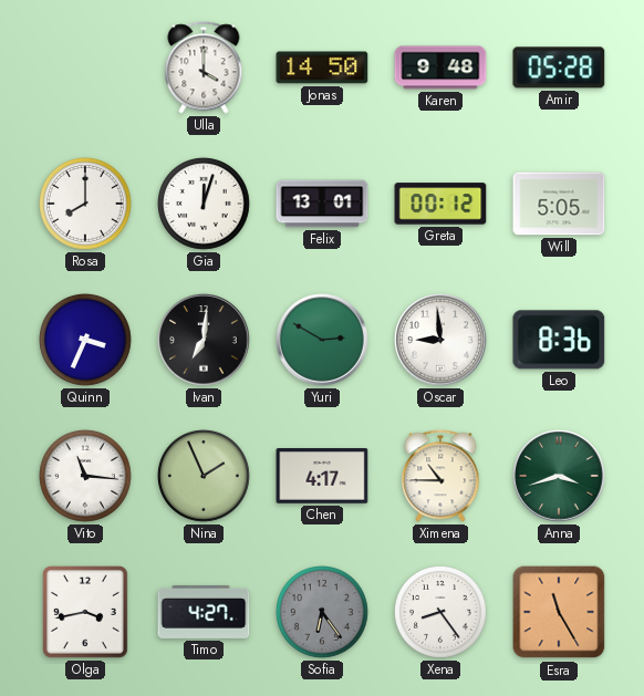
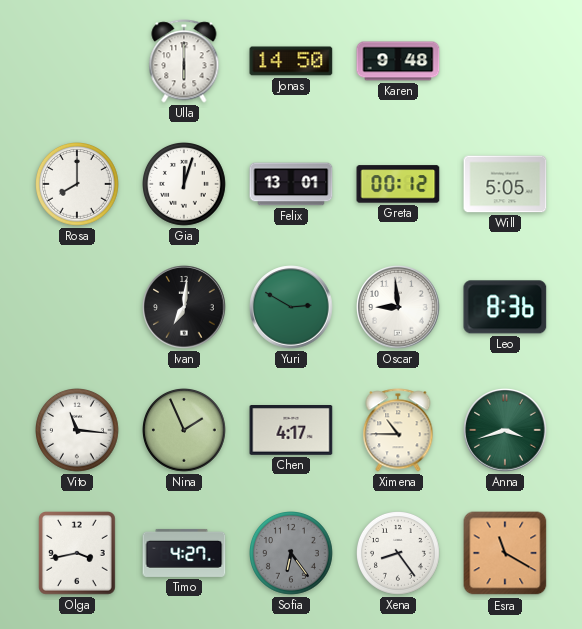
Ulla: 4:00 -> 6:00 (184, 61)
Amir: 05:28 -> none (559, 67)
Quinn: 3:34 -> none (86, 341)
Esra: 11:25 -> 11:20 (505, 553)
